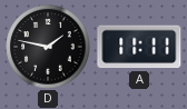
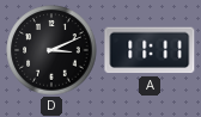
D: 1:47 -> 3:11 (51, 50)
